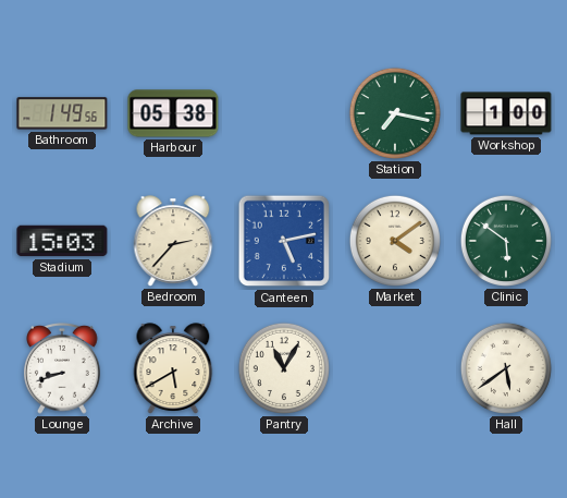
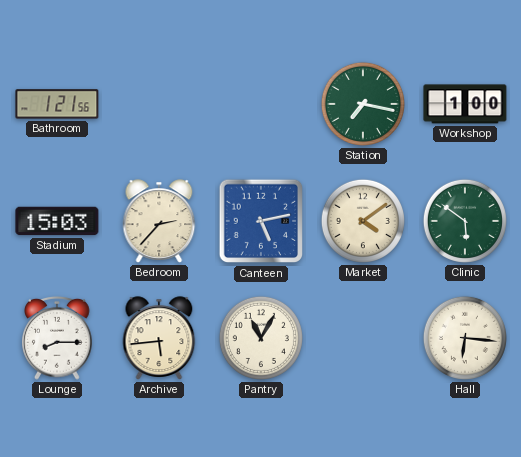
Bathroom: 1:49 -> 1:21 (57, 104)
Harbour: 05:38 -> none (173, 113)
Lounge: 8:42 -> 8:15 (57, 338)
Archive: 5:40 -> 5:44 (159, 338)
Hall: 5:39 -> 6:16 (465, 338)
